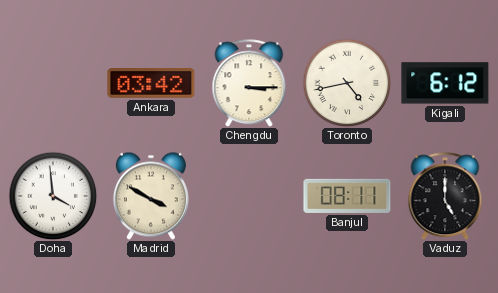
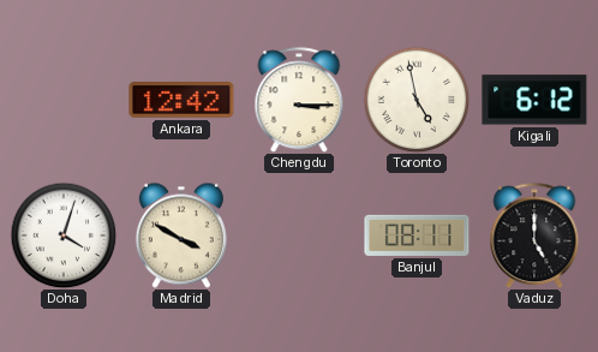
Ankara: 03:42 -> 12:42 (181, 101)
Toronto: 4:43 -> 4:58 (417, 100)
Doha: 3:59 -> 4:03 (64, 235)
